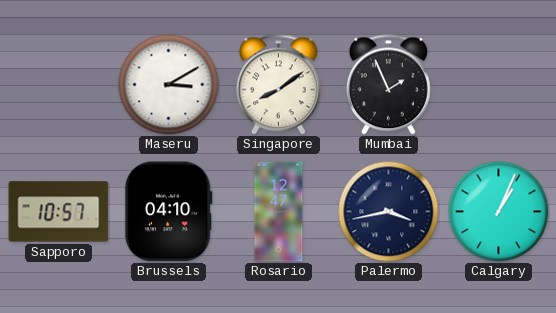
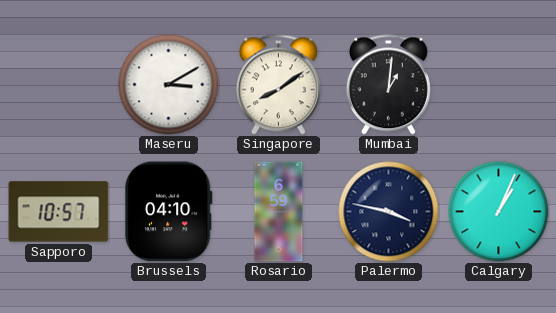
Mumbai: 1:56 -> 1:01 (388, 85)
Rosario: 12:47 -> 6:59 (279, 212)
Palermo: 3:43 -> 3:47 (389, 212)
